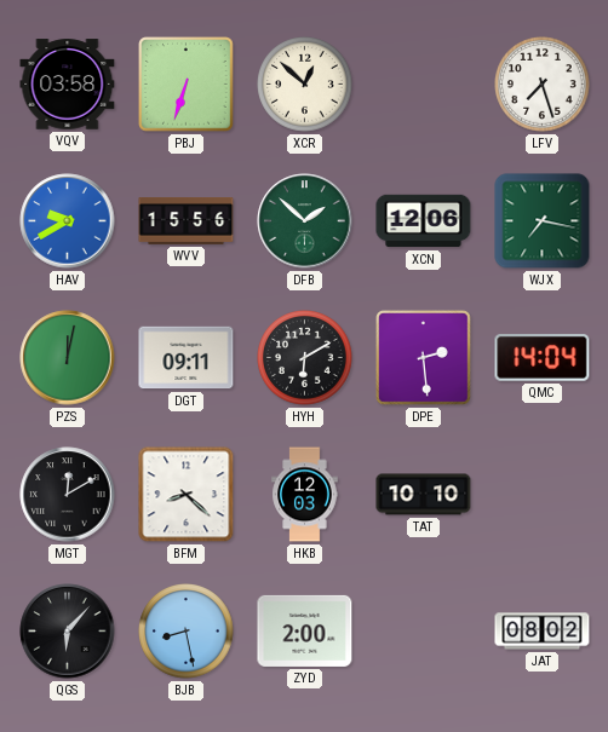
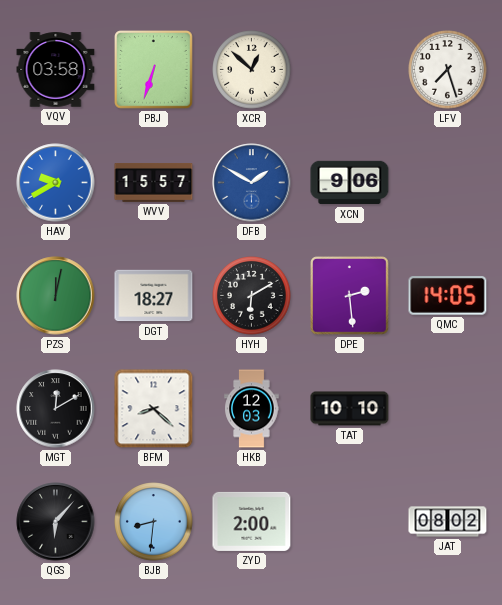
WVV: 15:56 -> 15:57 (154, 183)
DFB: 1:52 -> 1:50 (252, 183)
DFB dial: green -> blue (252, 183)
XCN: 12:06 -> 9:06 (350, 183)
WJX: 7:17 -> none (543, 221)
DGT: 09:11 -> 18:27 (154, 296)
QMC: 14:04 -> 14:05 (448, 296)
BJB: 8:28 -> 8:31 (154, 522)
